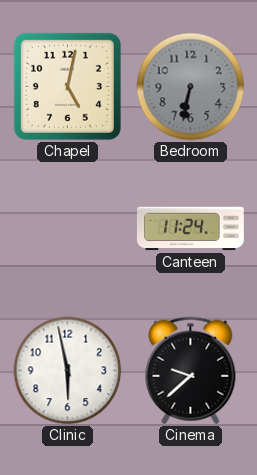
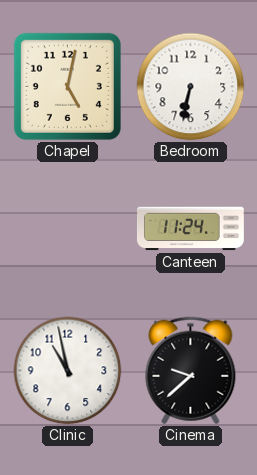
Bedroom dial: grey -> white (191, 87)
Clinic: 5:58 -> 10:58 (68, 371)
